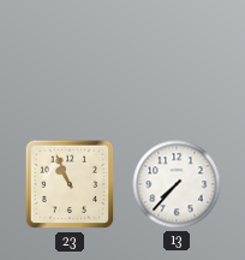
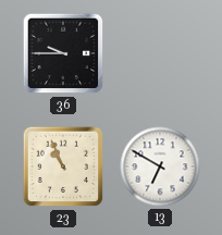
36: none -> 9:45 (63, 53)
13: 7:37 -> 6:50 (160, 166)
